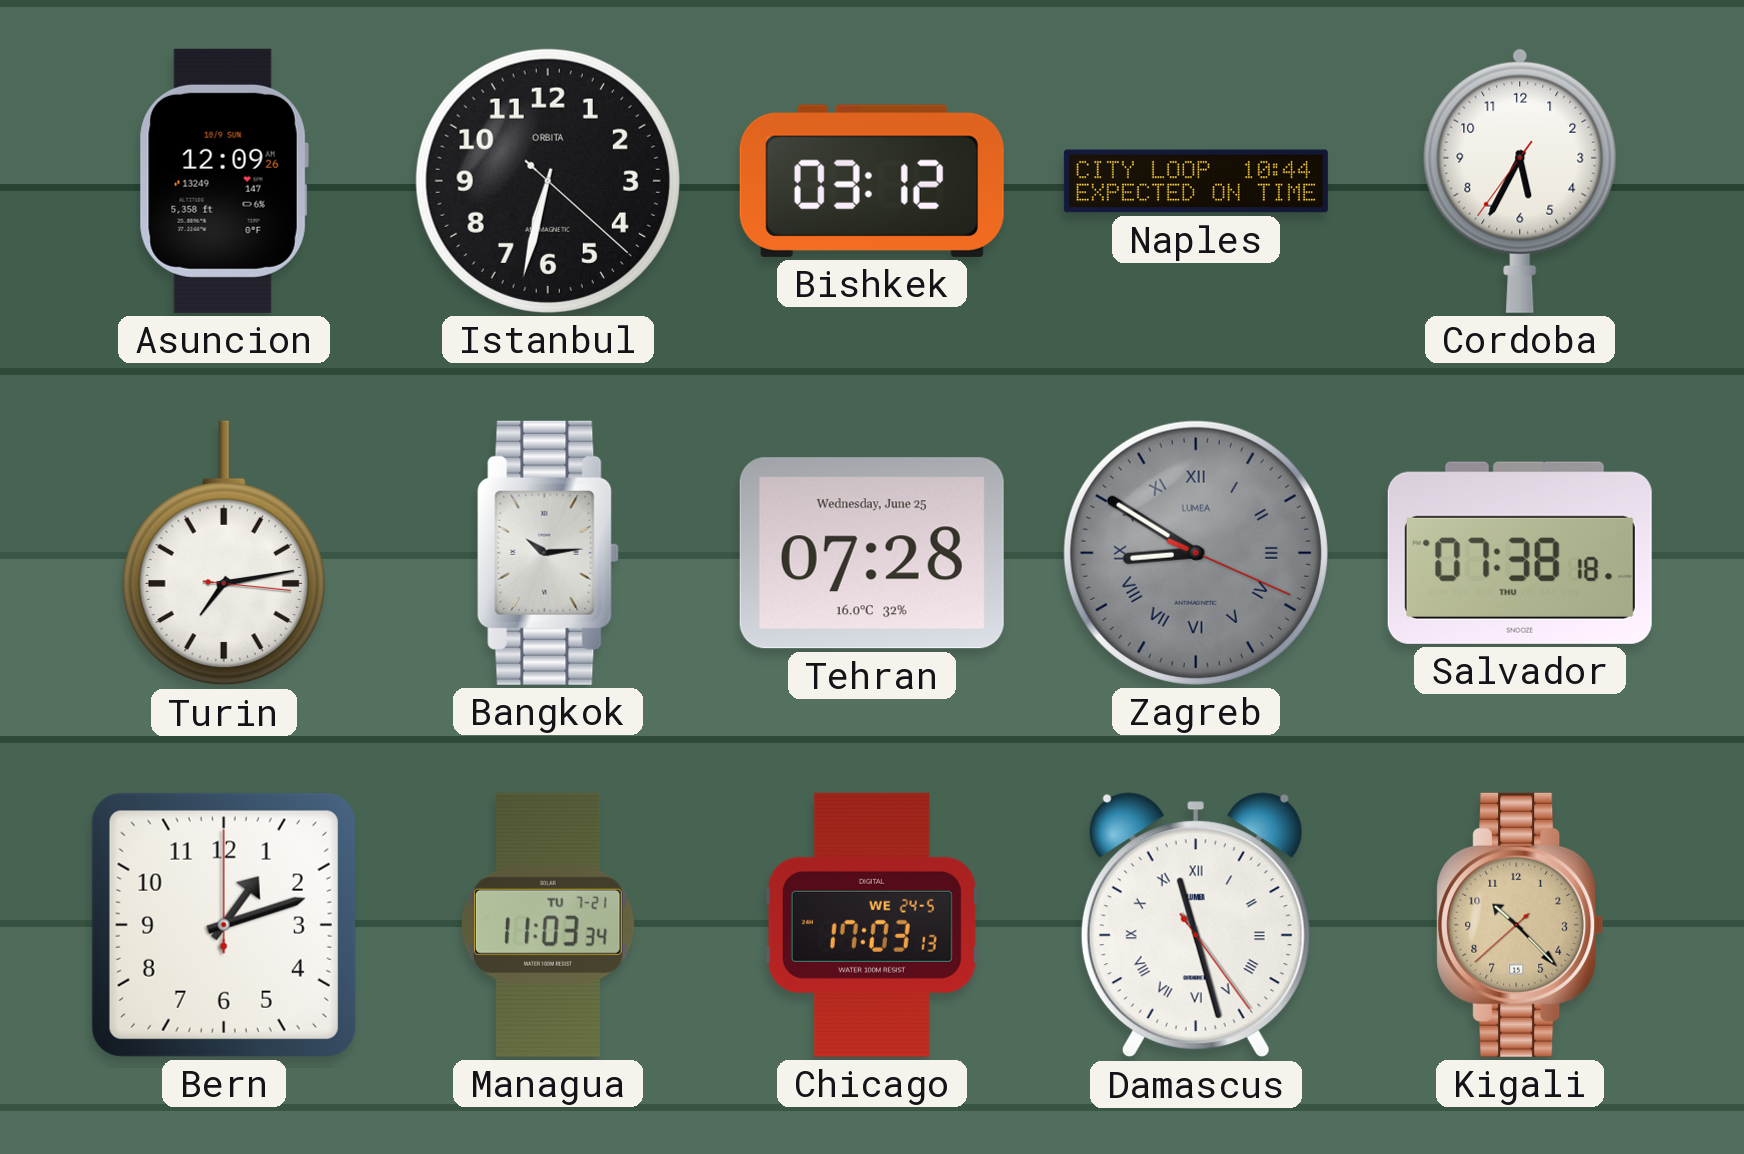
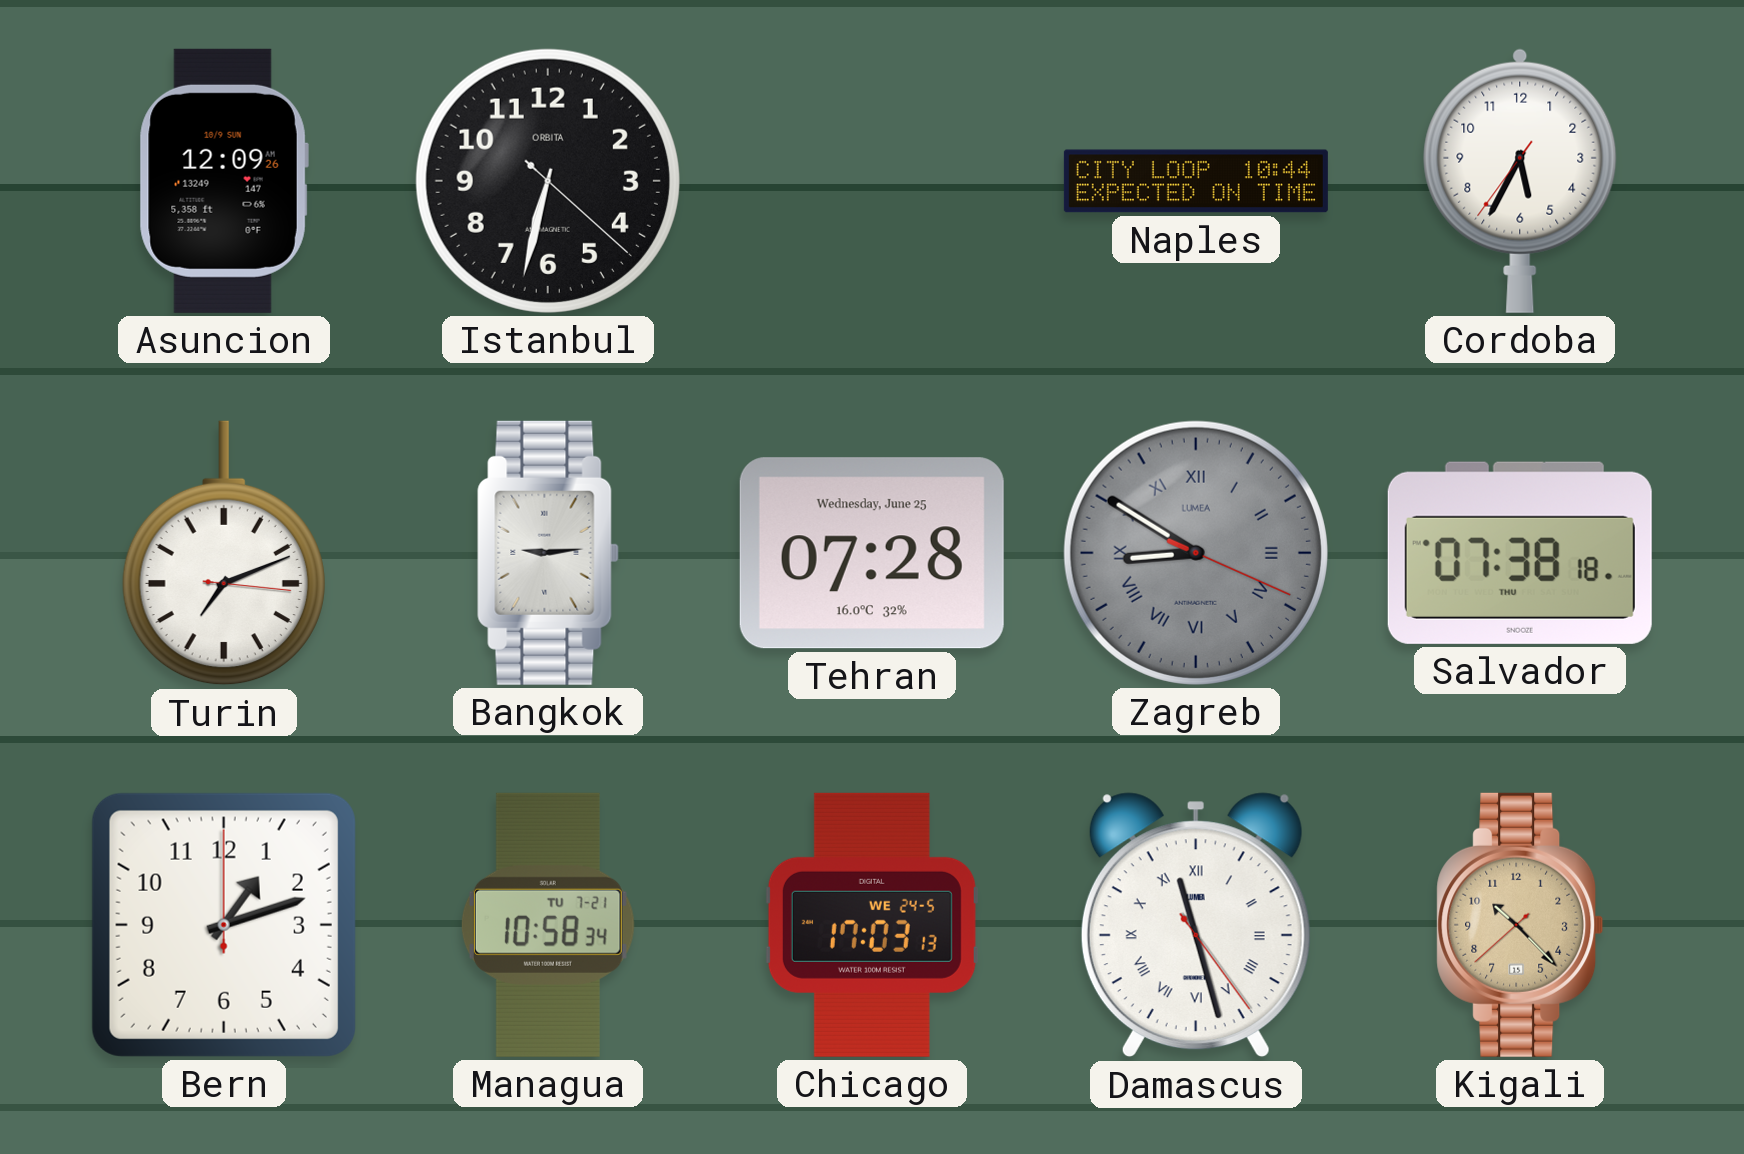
Bishkek: 03:12 -> none (872, 181)
Turin: 7:13 -> 7:11 (224, 553)
Bangkok: 10:14 -> 9:14 (548, 553)
Managua: 11:03 -> 10:58 (548, 925)
